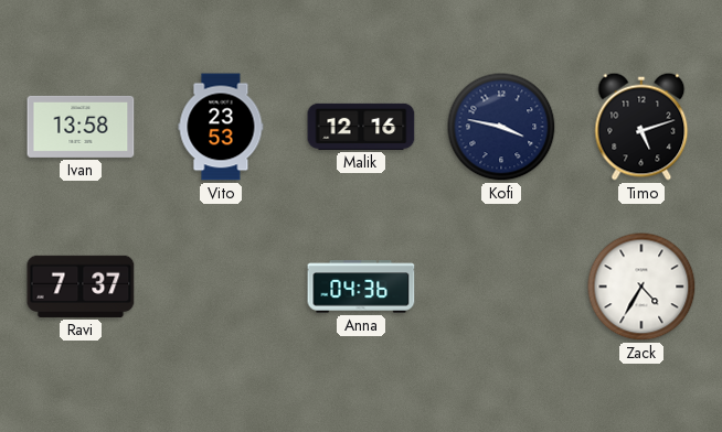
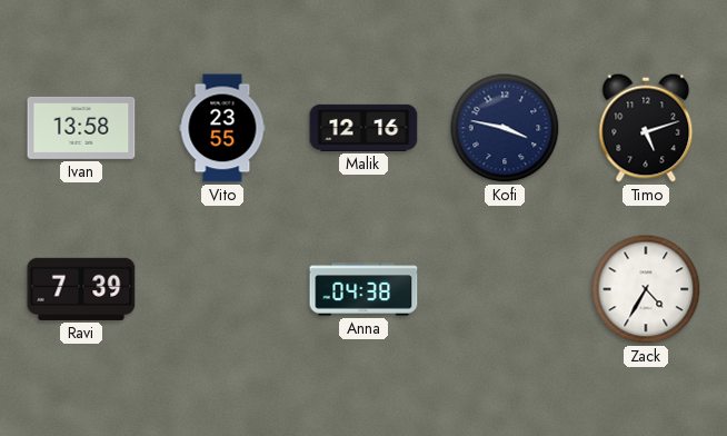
Vito: 23:53 -> 23:55 (222, 128)
Ravi: 7:37 -> 7:39 (81, 289)
Anna: 04:36 -> 04:38 (363, 289)
